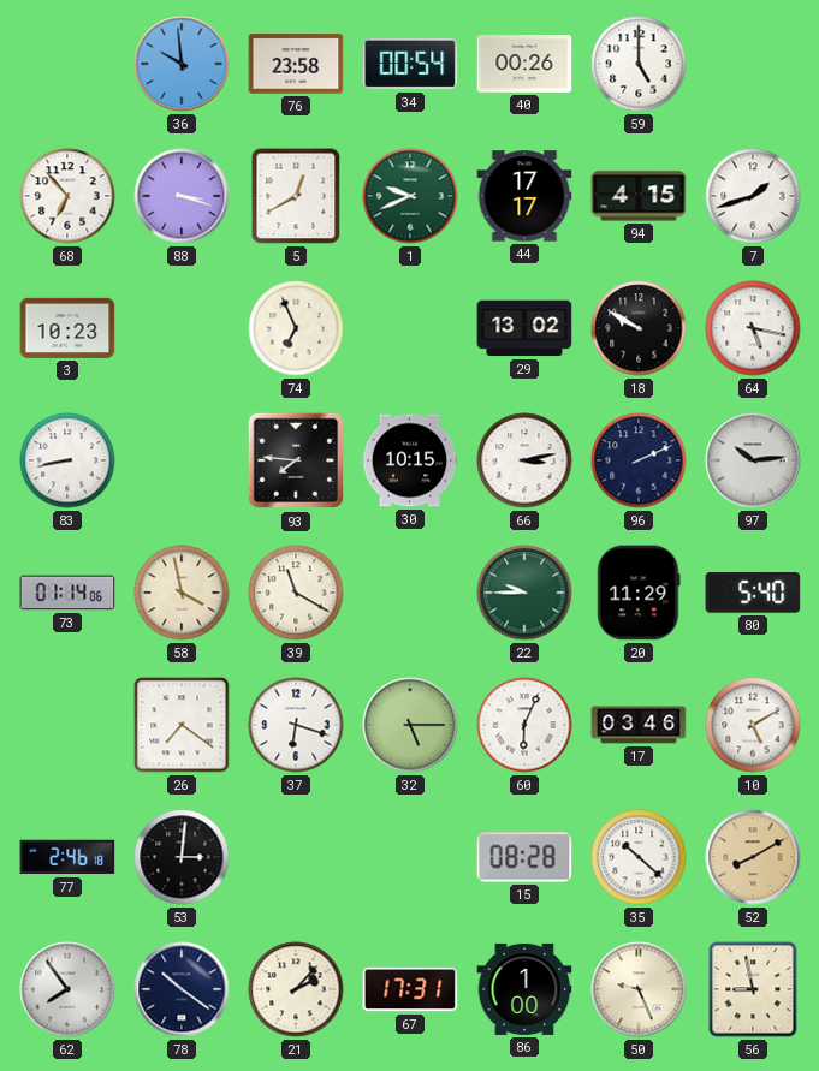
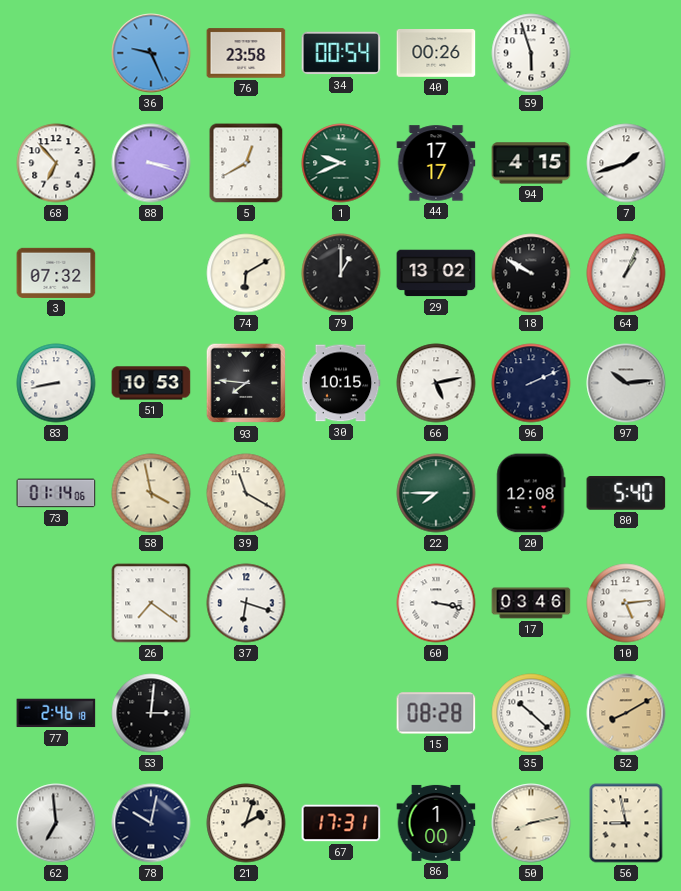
36: 9:59 -> 9:26 (151, 53)
59: 5:00 -> 5:57 (531, 53)
3: 10:23 -> 07:32 (56, 273)
74: 6:56 -> 6:10 (246, 273)
79: none -> 1:00 (341, 273)
64: 5:17 -> 1:04 (626, 273)
51: none -> 10:53 (151, 383)
66: 3:13 -> 5:13 (436, 383)
22: 9:45 -> 7:45 (436, 493)
20: 11:29 -> 12:08 (531, 493)
32: 5:15 -> none (410, 725)
60: 6:04 -> 3:17 (436, 603)
10: 5:10 -> 5:14 (626, 603)
62: 7:54 -> 6:59 (56, 823)
78: 10:21 -> 10:02 (151, 823)
21: 2:07 -> 2:03 (246, 823)
50: 9:26 -> 8:13 (531, 823)
